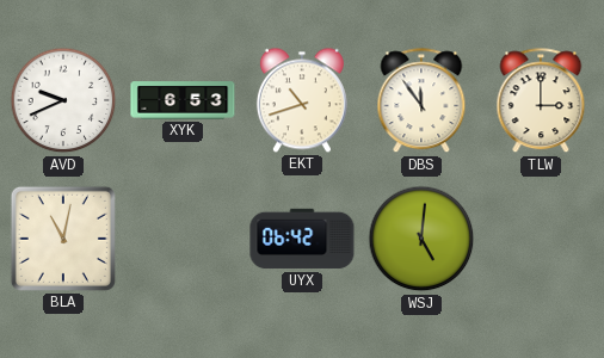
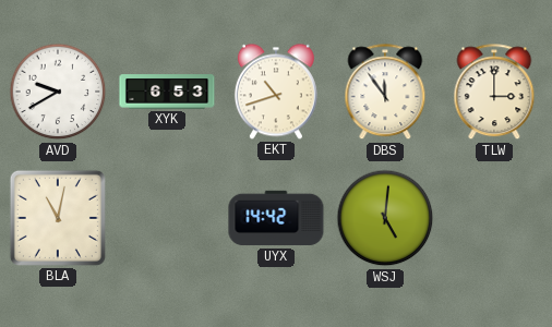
AVD: 9:41 -> 9:40 (58, 92)
UYX: 06:42 -> 14:42 (276, 218)
